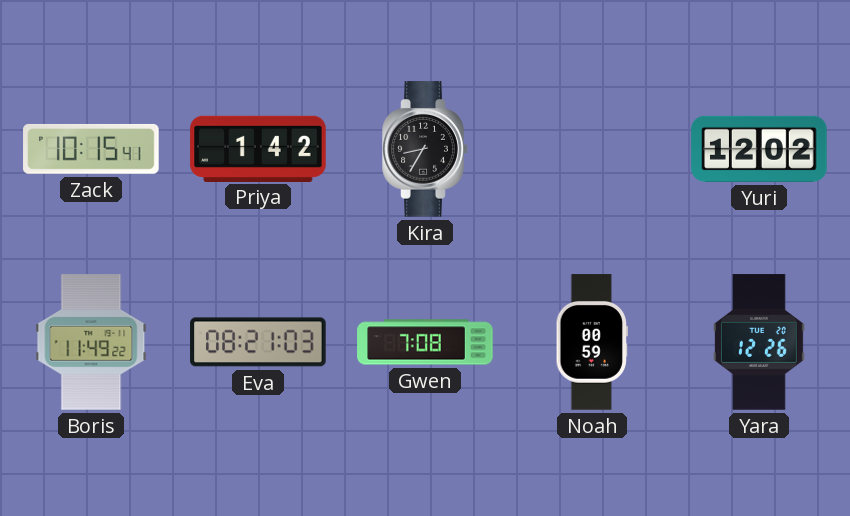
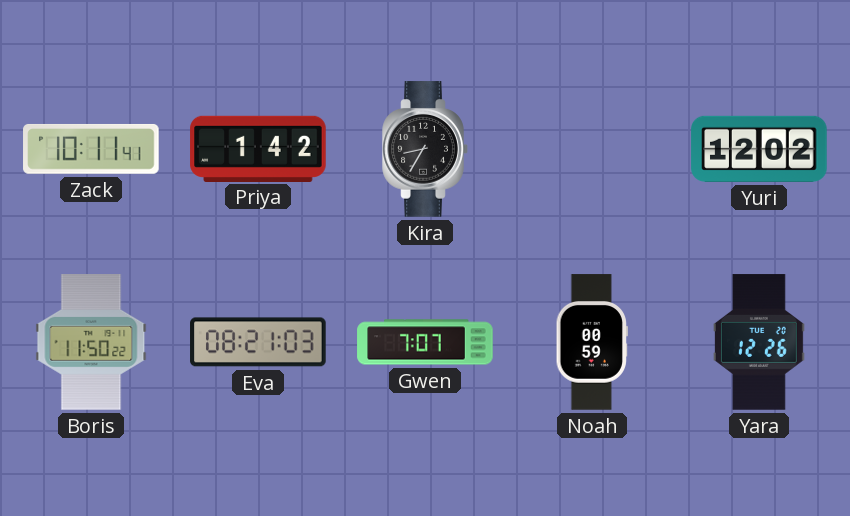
Zack: 10:15 -> 10:11 (91, 149)
Boris: 11:49 -> 11:50 (91, 342)
Gwen: 7:08 -> 7:07 (425, 342)
